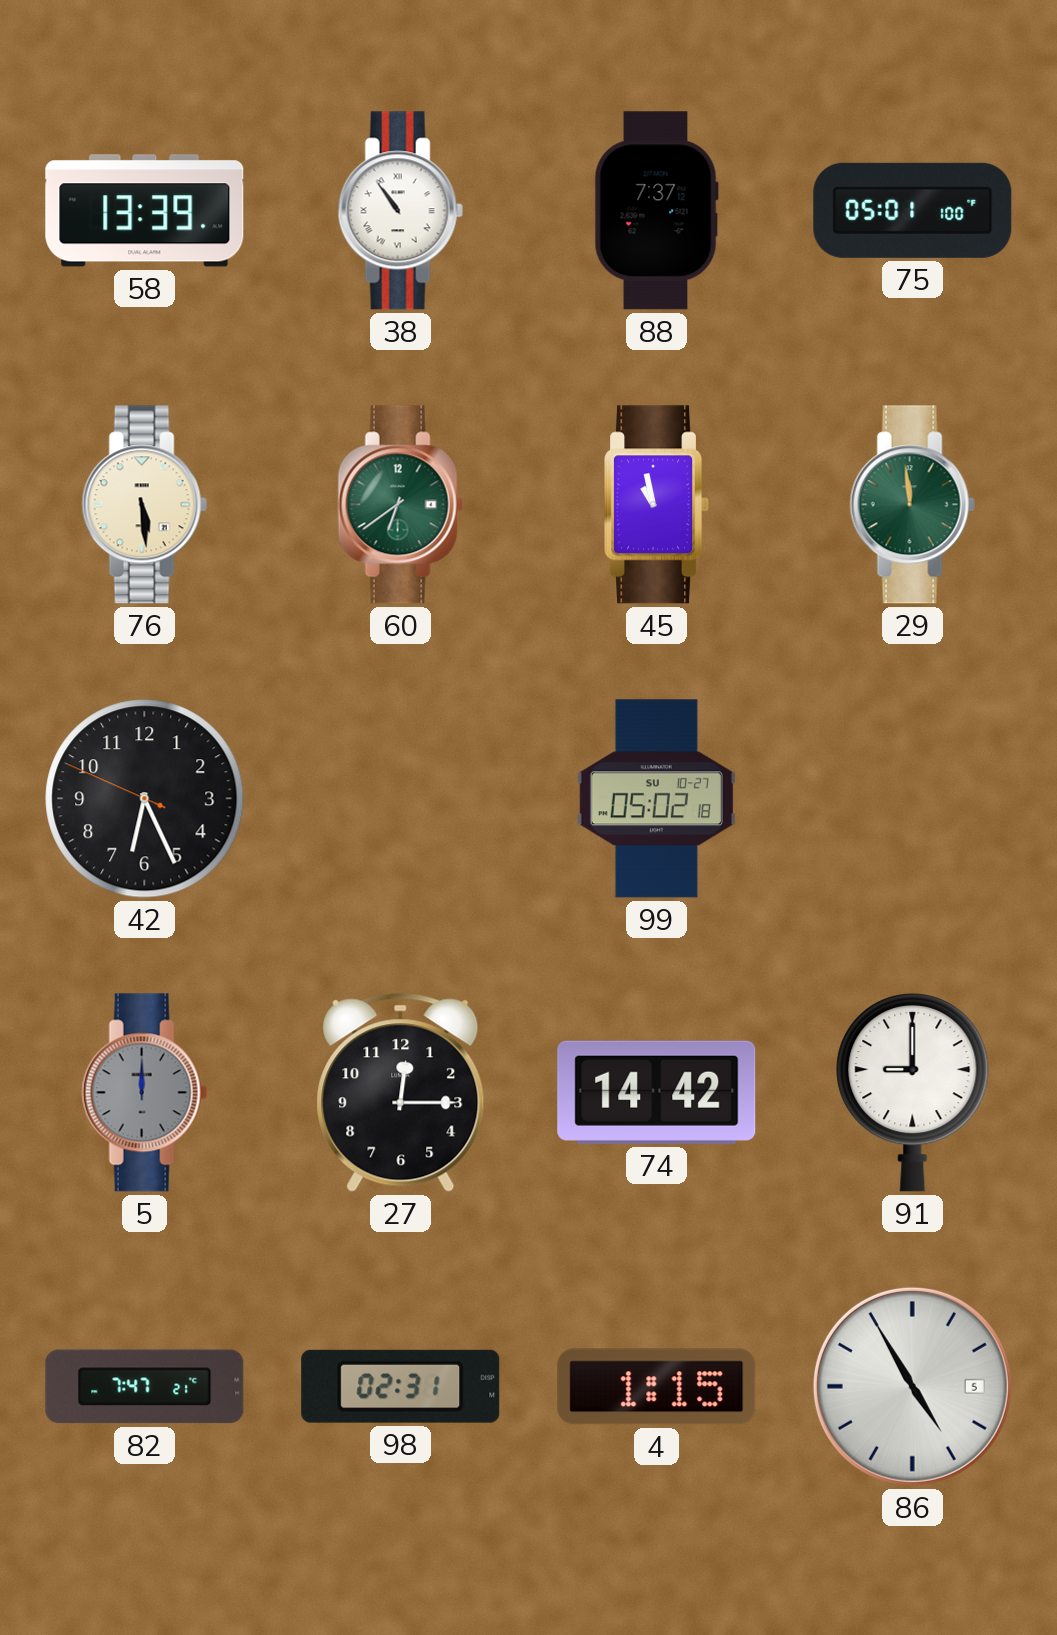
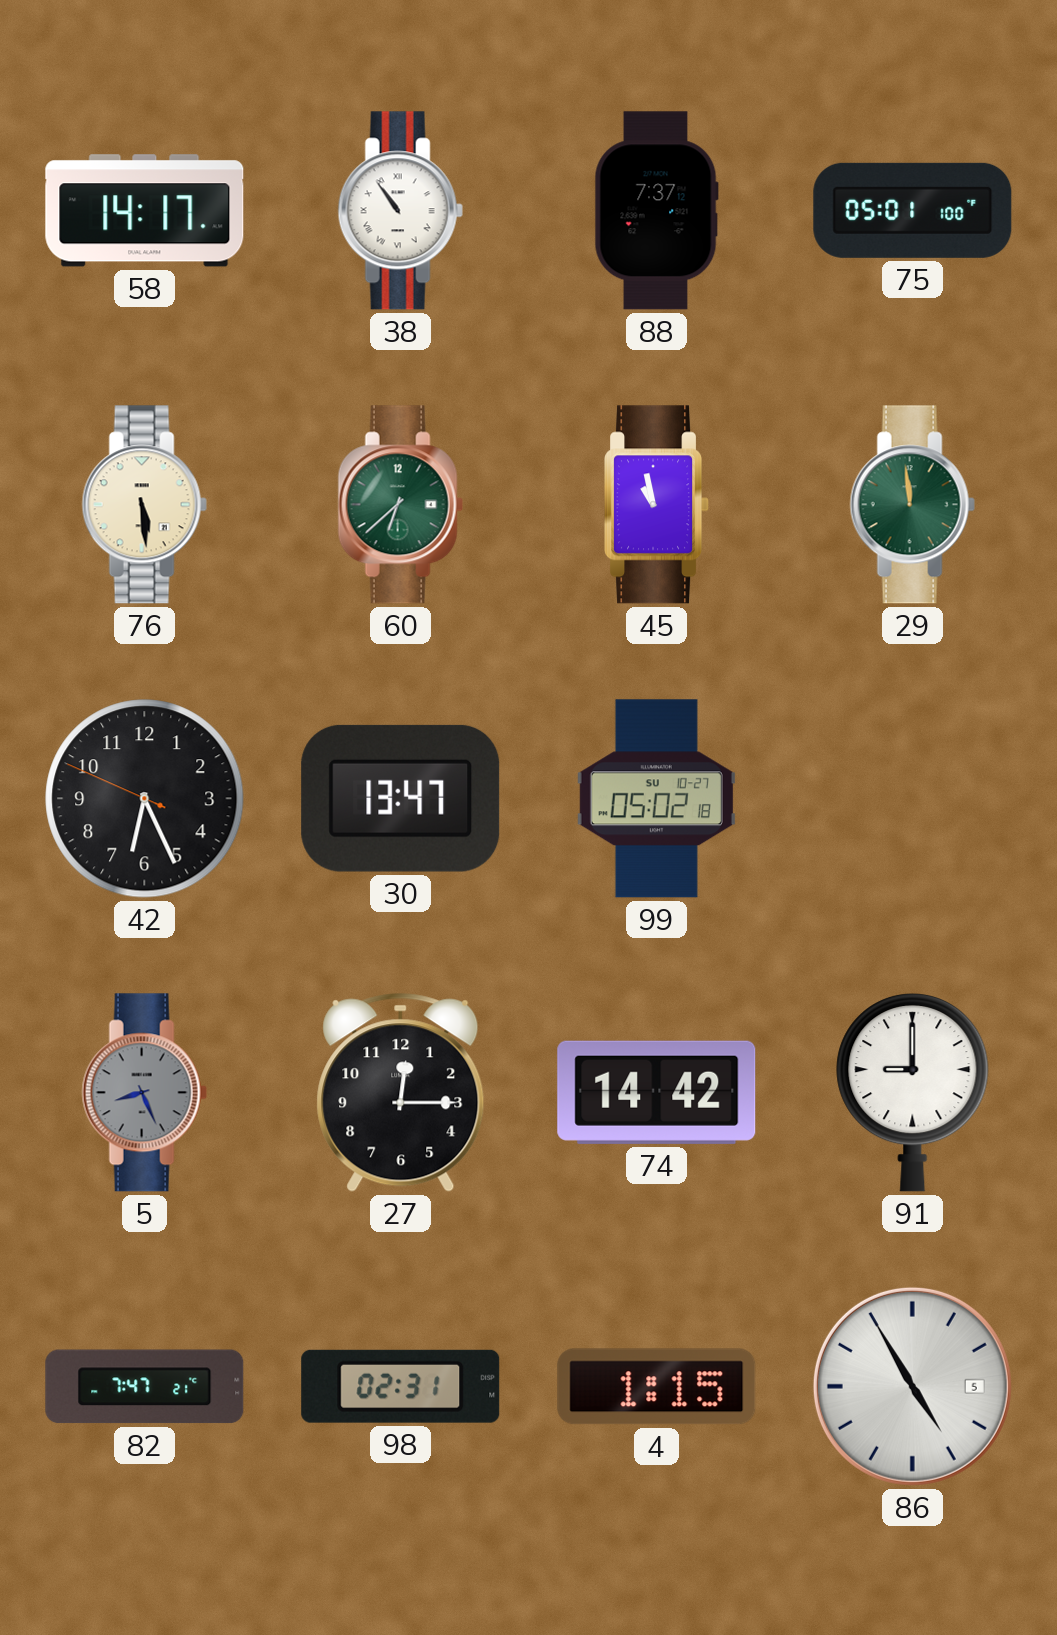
58: 13:39 -> 14:17 (145, 211)
60: 6:39 -> 6:38 (400, 505)
30: none -> 13:47 (401, 798)
5: 12:00 -> 8:26 (144, 1093)
